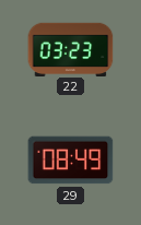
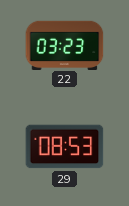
29: 08:49 -> 08:53 (65, 147)
